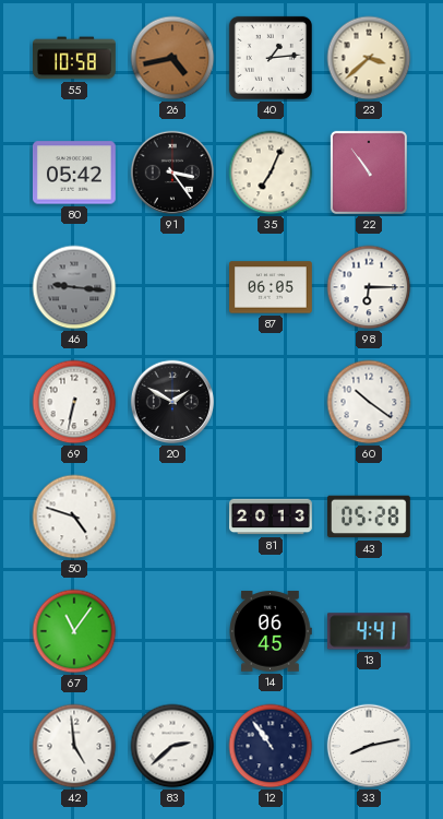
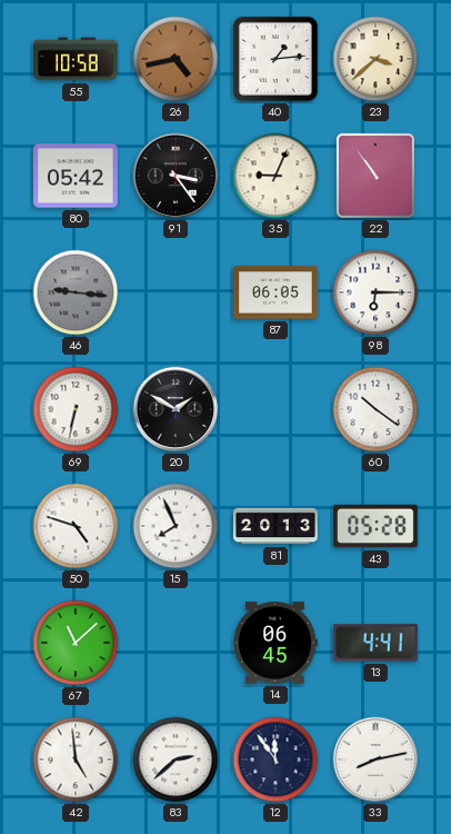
35: 7:04 -> 9:04 (275, 176)
15: none -> 7:56 (176, 526)
67: 11:06 -> 11:08 (76, 643)
12: 10:54 -> 11:54 (275, 759)
